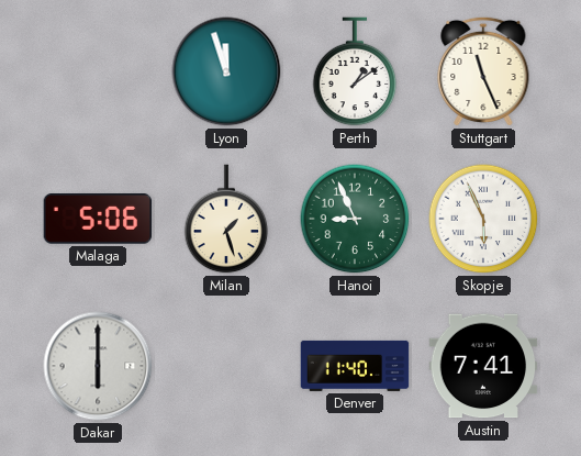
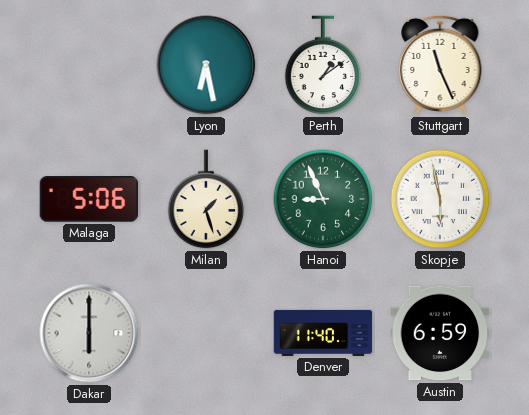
Lyon: 11:57 -> 6:28 (206, 65)
Skopje: 5:56 -> 5:58 (440, 199)
Austin: 7:41 -> 6:59 (440, 333)
